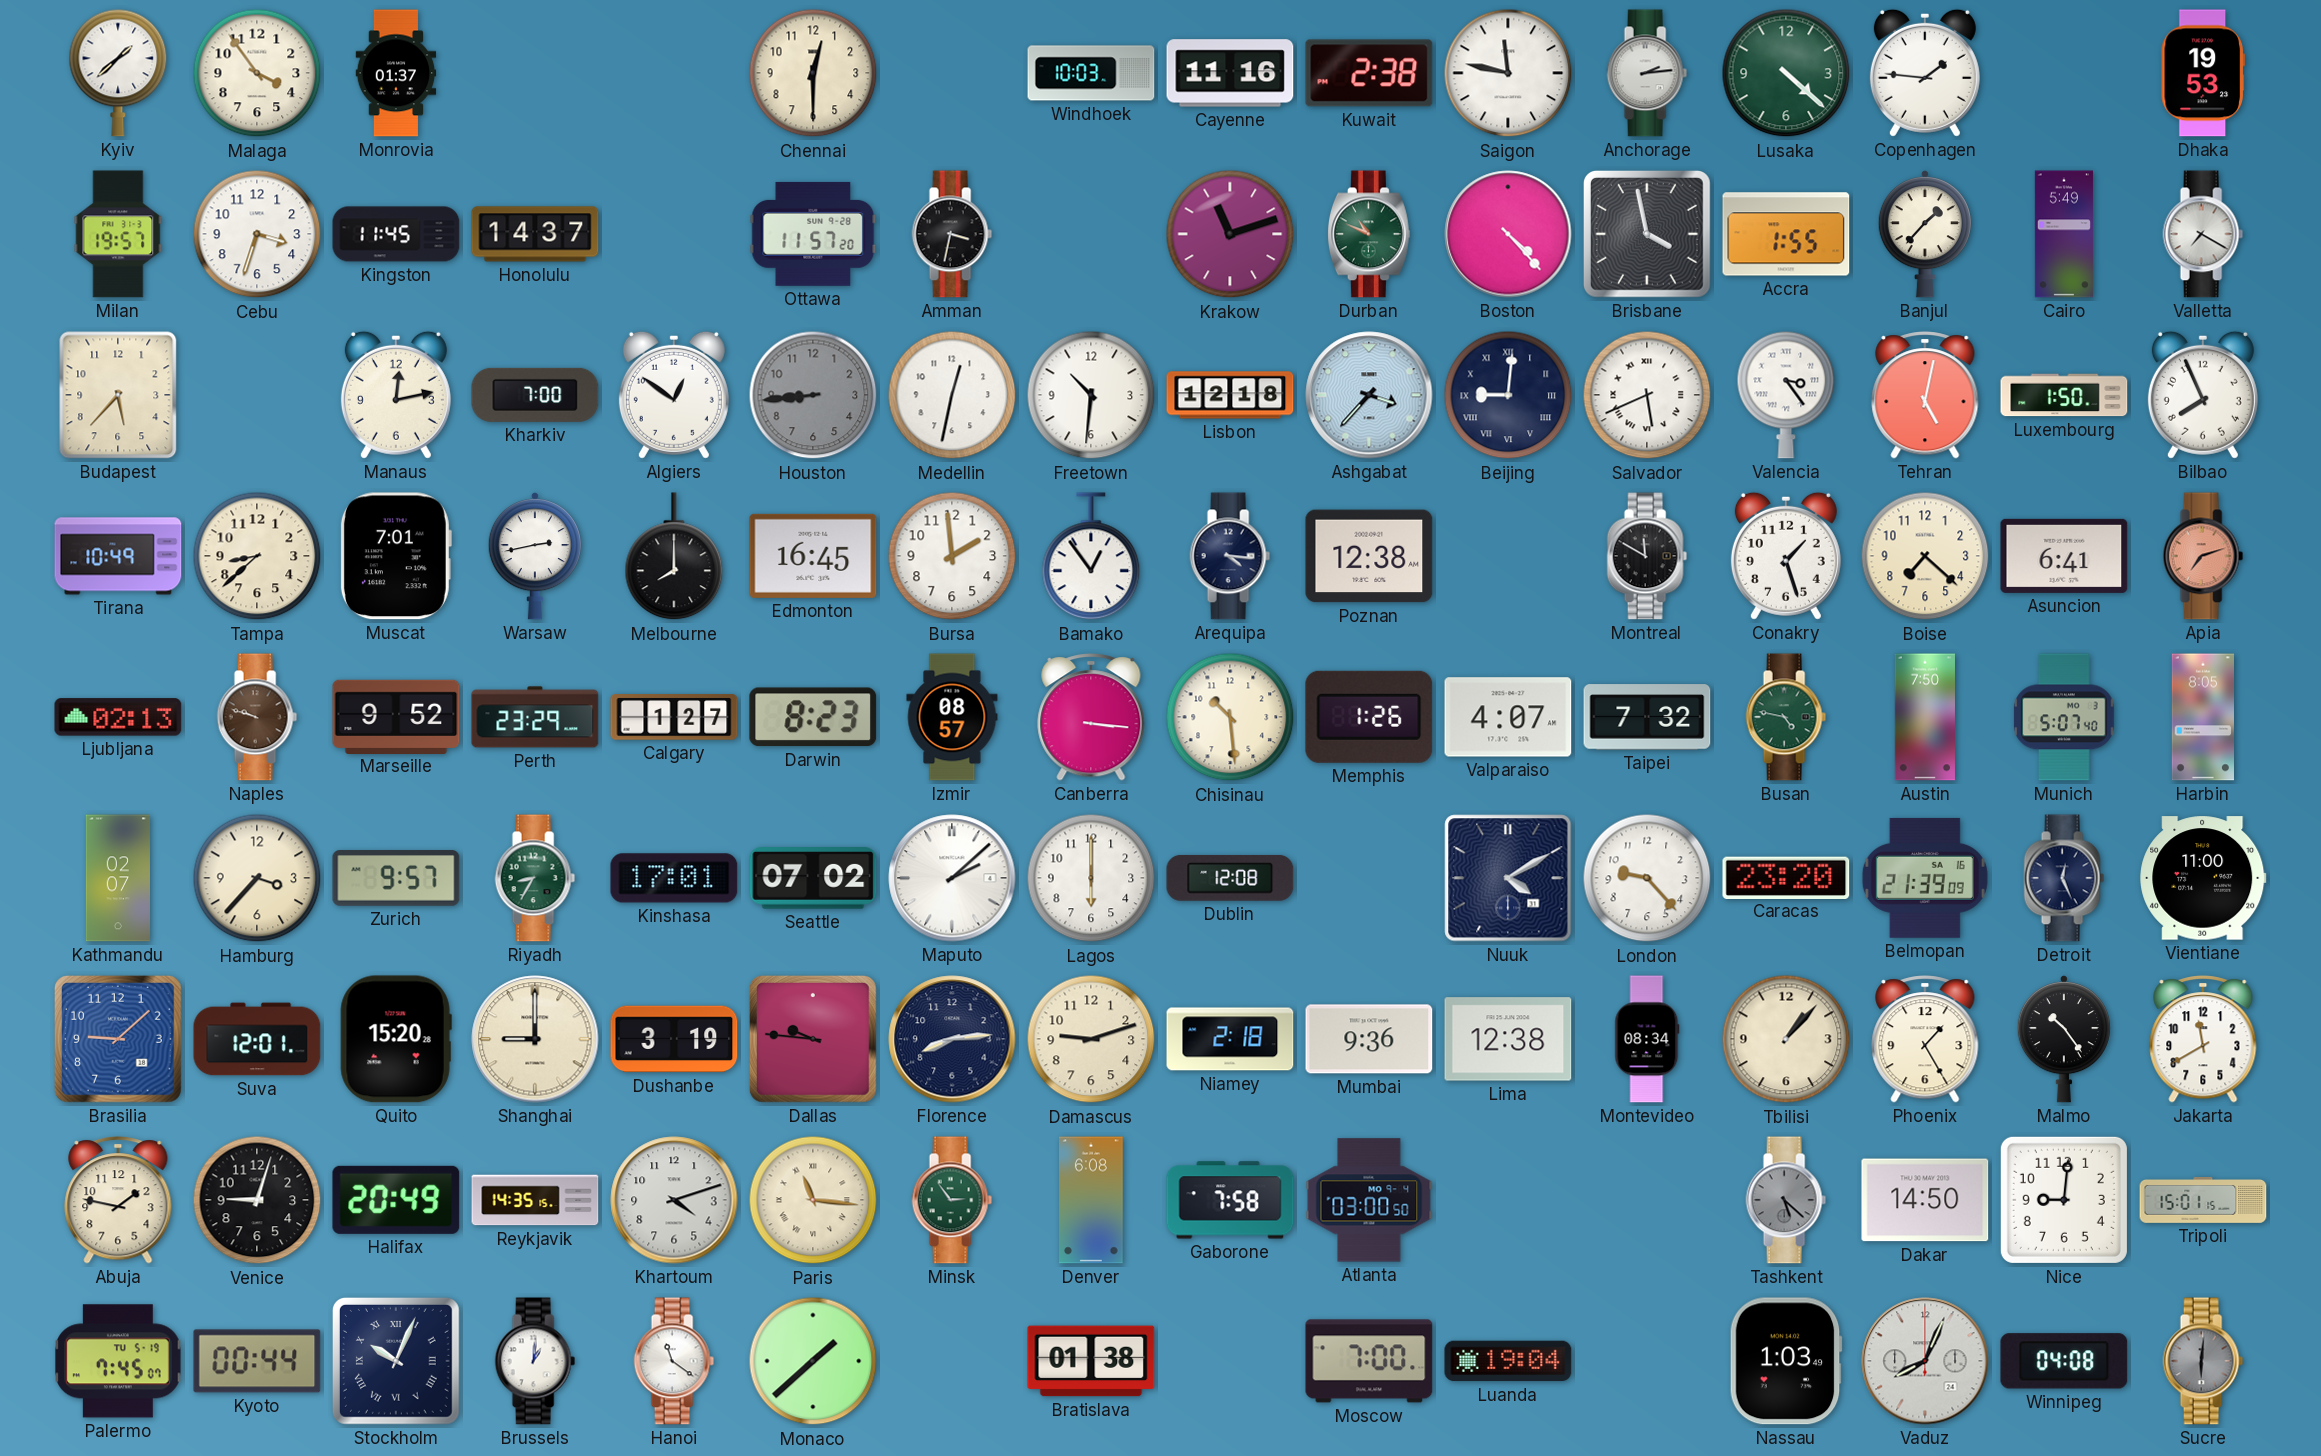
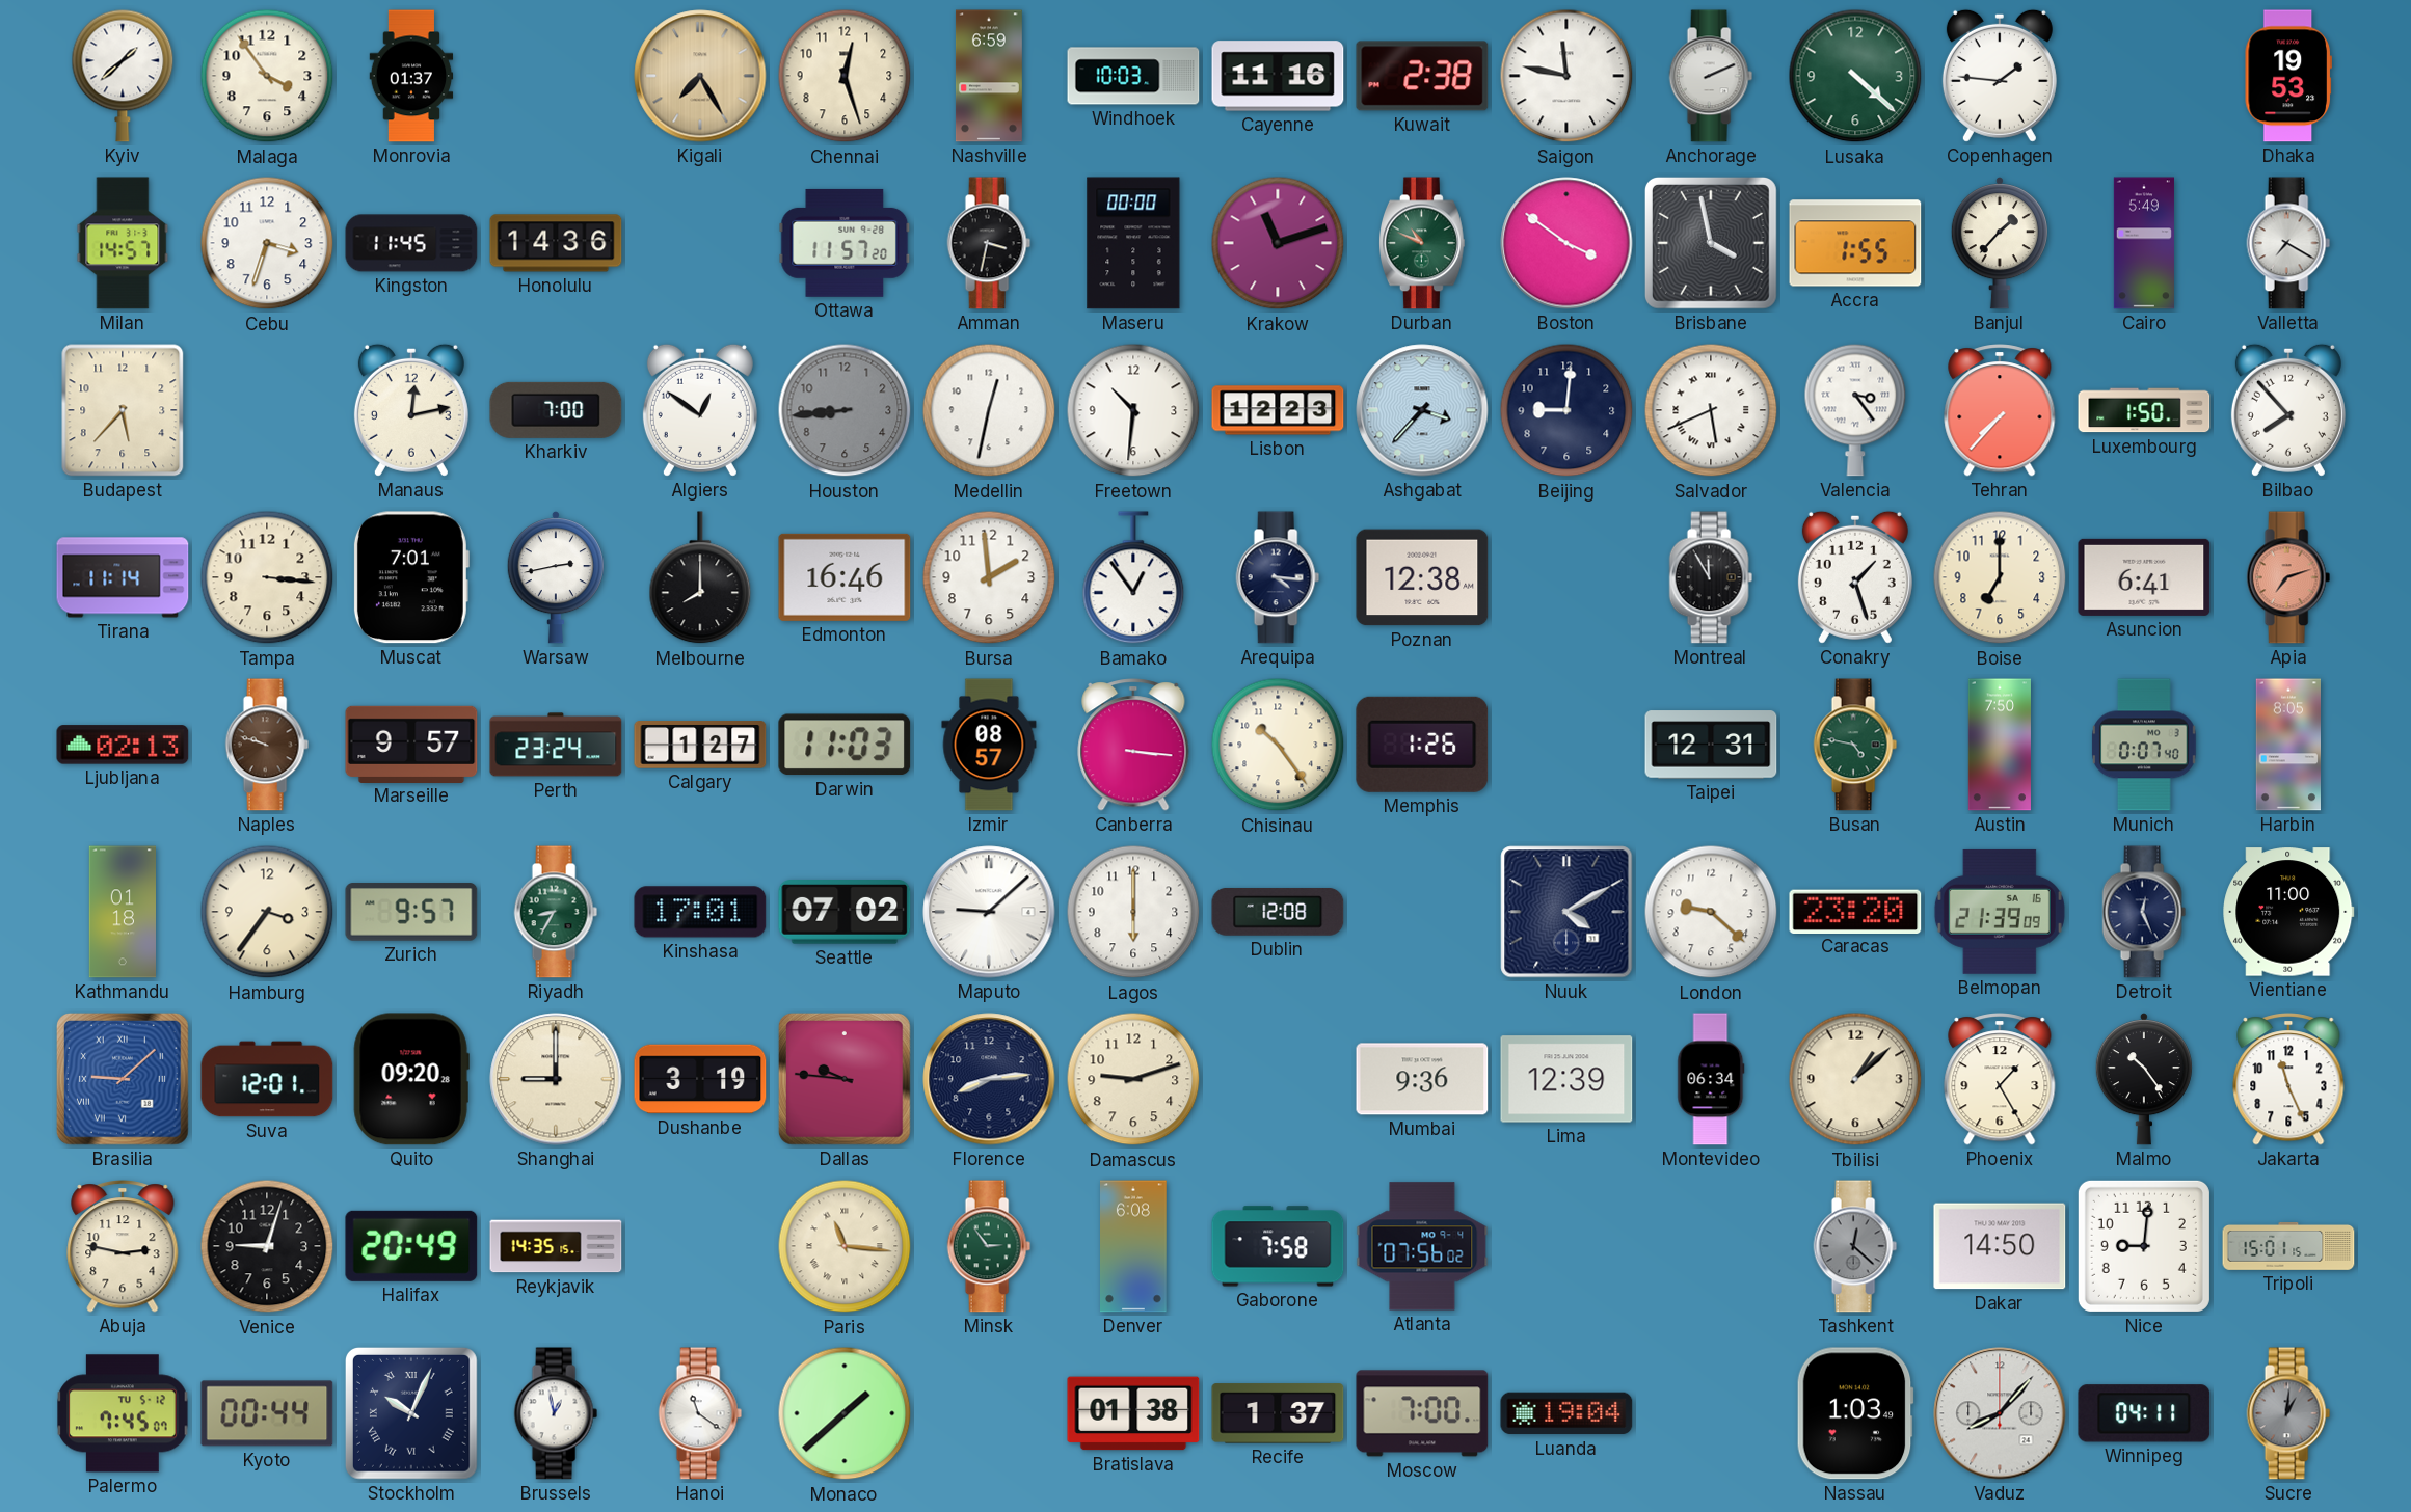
Kigali: none -> 7:25 (700, 76)
Chennai: 12:30 -> 12:27 (845, 76)
Nashville: none -> 6:59 (989, 76)
Anchorage: 2:14 -> 2:11 (1711, 76)
Milan: 19:57 -> 14:57 (123, 243)
Honolulu: 14:37 -> 14:36 (556, 243)
Maseru: none -> 00:00 (1133, 243)
Boston: 4:23 -> 3:51 (1566, 243)
Lisbon: 12:18 -> 12:23 (1278, 410)
Beijing numerals: Roman -> Arabic (1566, 410)
Tehran: 5:02 -> 7:37 (2000, 410)
Bilbao: 7:56 -> 7:53 (2288, 410)
Tirana: 10:49 -> 11:14 (123, 577)
Tampa: 8:38 -> 3:16 (267, 577)
Edmonton: 16:45 -> 16:46 (845, 577)
Montreal: 11:50 -> 11:55 (1711, 577)
Boise: 7:22 -> 7:00 (2000, 577)
Marseille: 9:52 -> 9:57 (411, 744)
Perth: 23:29 -> 23:24 (556, 745)
Darwin: 8:23 -> 11:03 (845, 745)
Chisinau: 10:29 -> 10:24 (1278, 745)
Valparaiso: 4:07 -> none (1508, 717)
Taipei: 7:32 -> 12:31 (1711, 745)
Munich: 5:07 -> 0:07 (2144, 745)
Kathmandu: 02:07 -> 01:18 (122, 912)
Hamburg: 3:37 -> 3:36 (267, 912)
Maputo: 2:08 -> 9:08 (989, 912)
London: 9:23 -> 9:22 (1711, 912)
Brasilia numerals: Arabic -> Roman (123, 1079)
Quito: 15:20 -> 09:20 (411, 1079)
Niamey: 2:18 -> none (1230, 1039)
Lima: 12:38 -> 12:39 (1566, 1079)
Montevideo: 08:34 -> 06:34 (1711, 1079)
Tbilisi: 1:07 -> 1:08 (1855, 1079)
Jakarta: 11:40 -> 11:26 (2288, 1079)
Abuja: 1:47 -> 2:47 (123, 1246)
Khartoum: 4:12 -> none (674, 1200)
Atlanta: 03:00 -> 07:56 (1422, 1246)
Tashkent: 5:22 -> 12:22 (1855, 1246)
Palermo date: TU 5-19 -> TU 5-12 (123, 1413)
Brussels: 1:01 -> 12:58 (556, 1413)
Recife: none -> 1:37 (1278, 1413)
Vaduz: 8:04 -> 8:07 (2000, 1413)
Winnipeg: 04:08 -> 04:11 (2144, 1413)
Sucre: 6:01 -> 1:01 (2288, 1413)
